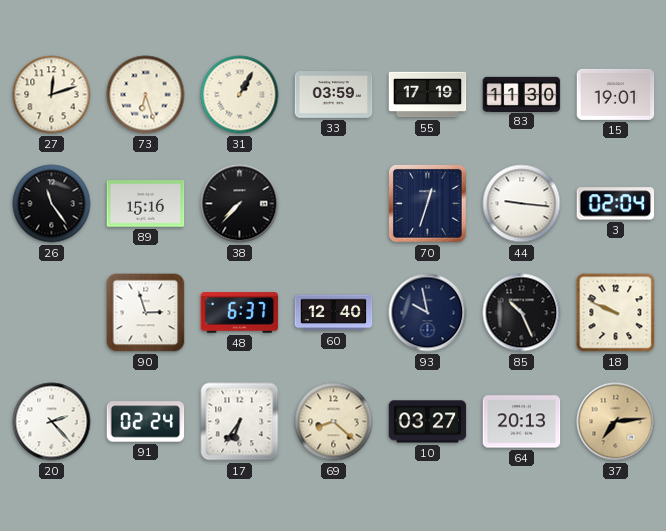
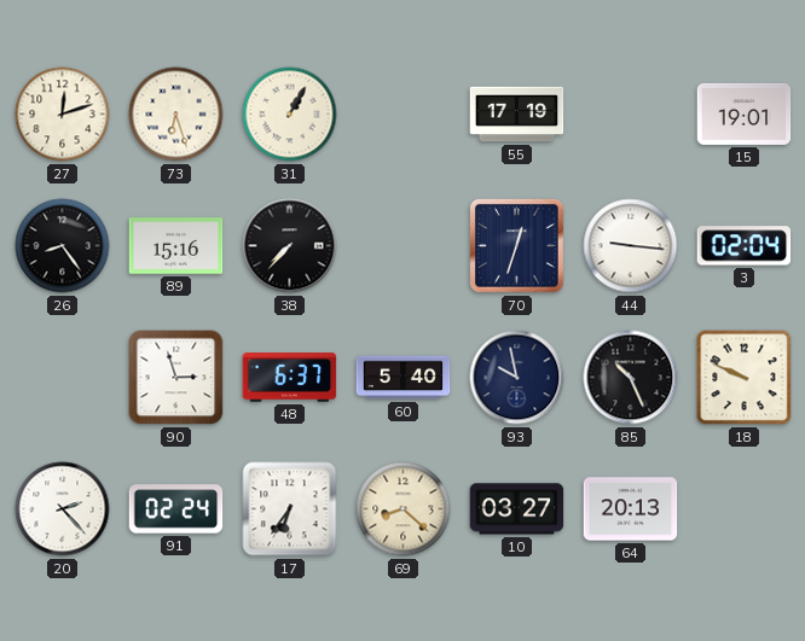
33: 03:59 -> none (334, 95)
83: 11:30 -> none (522, 94)
26: 11:24 -> 8:24 (63, 246)
60: 12:40 -> 5:40 (404, 378)
37: 7:14 -> none (616, 422)
